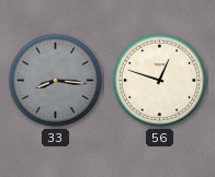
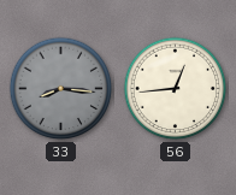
56: 12:48 -> 12:44 (176, 89)
